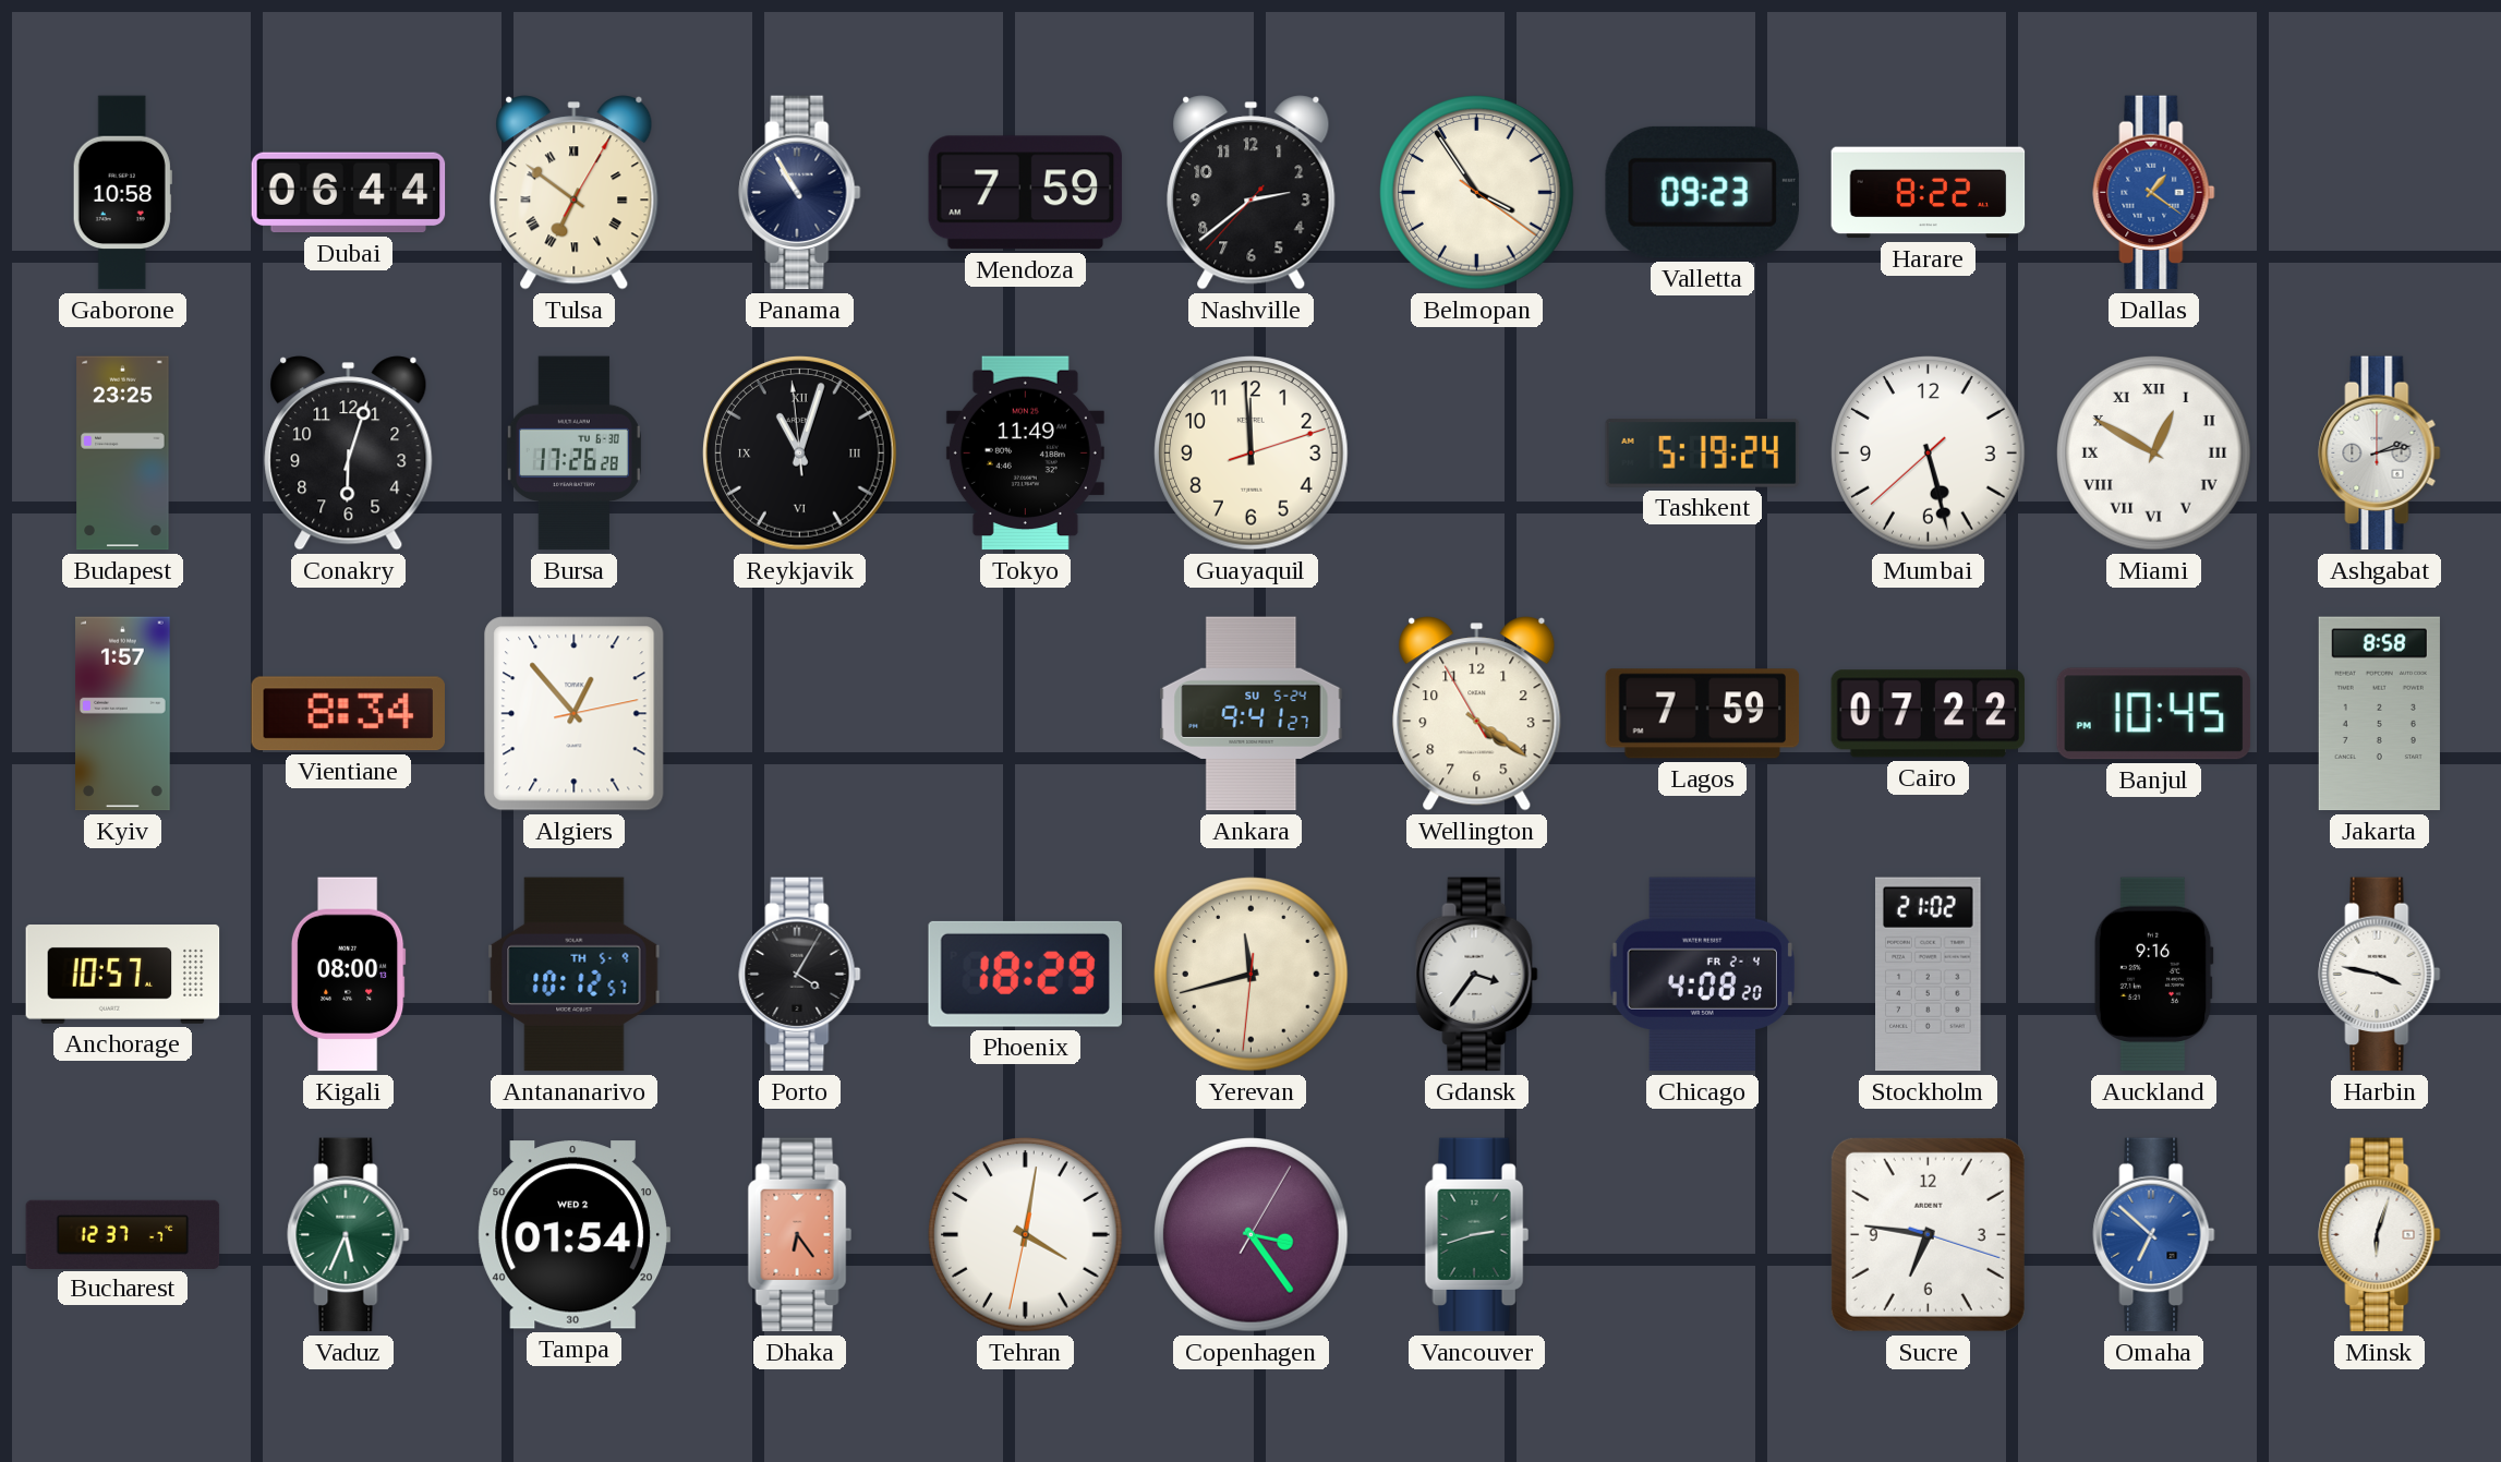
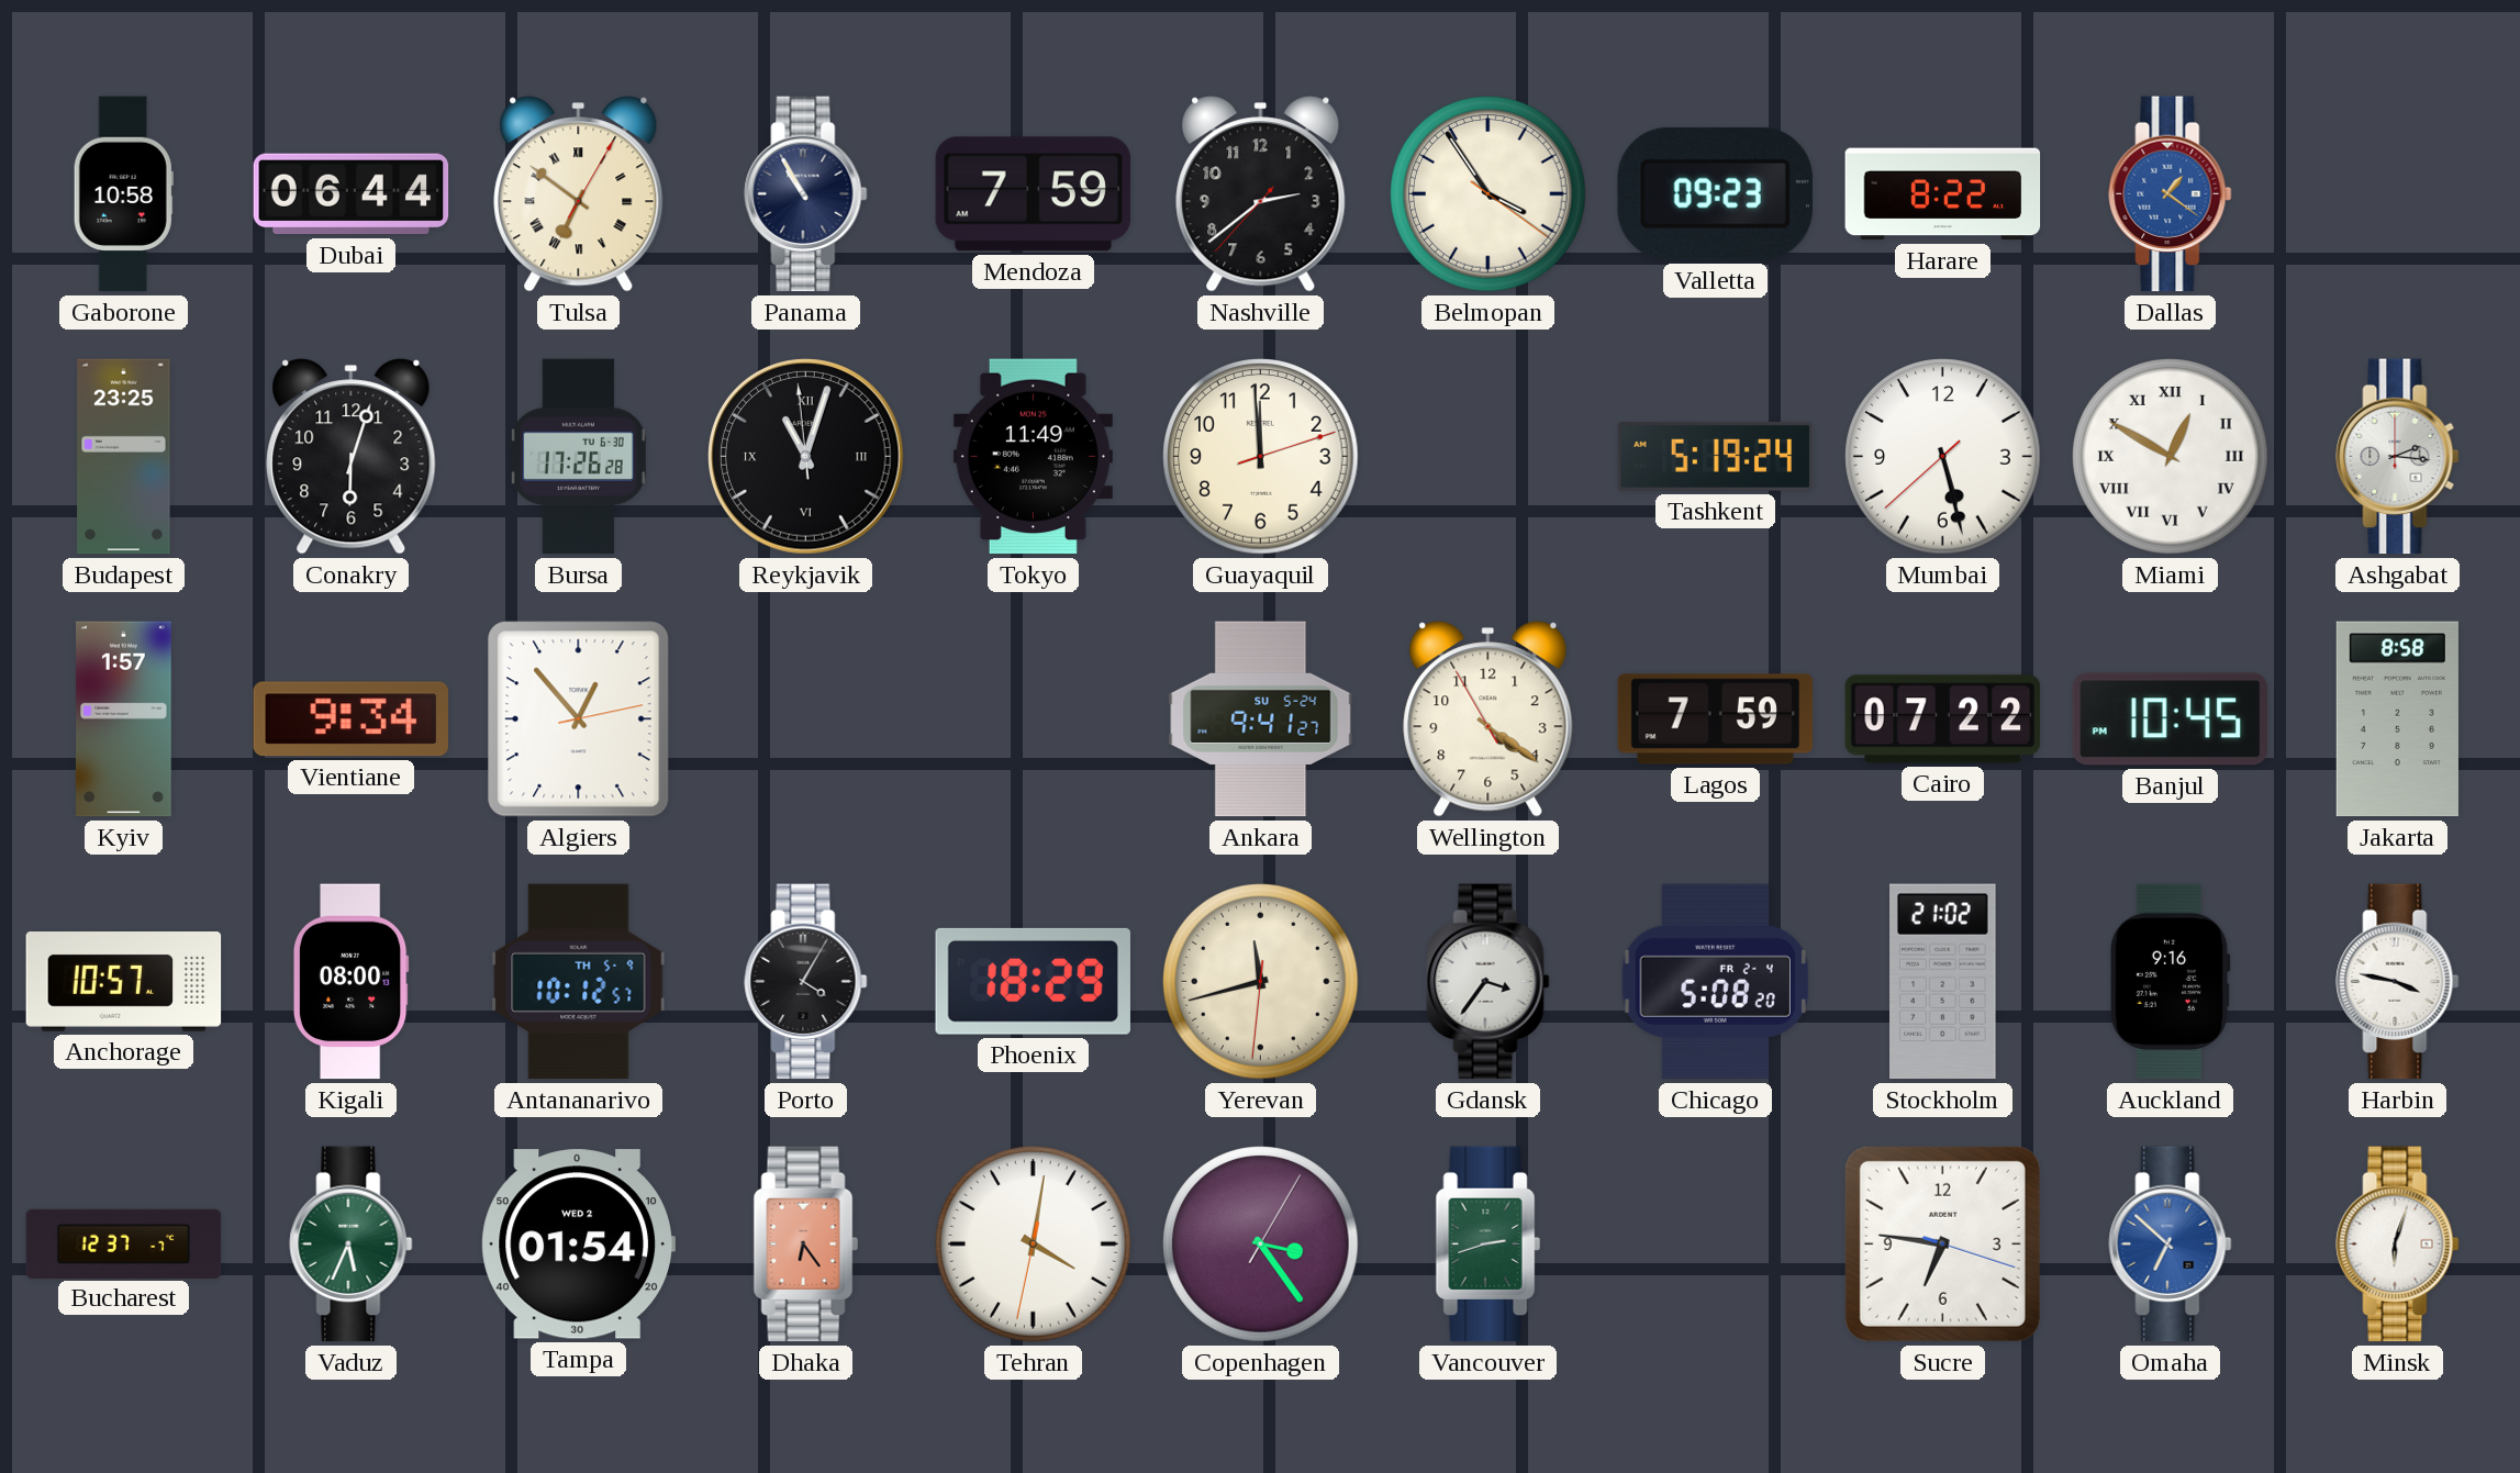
Ashgabat: 2:13 -> 2:16 (2398, 457)
Vientiane: 8:34 -> 9:34 (350, 719)
Chicago: 4:08 -> 5:08 (1715, 982)
